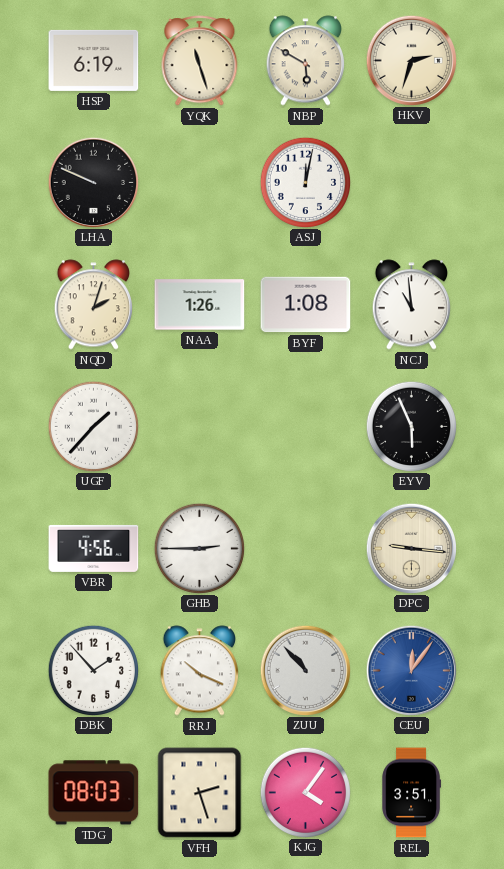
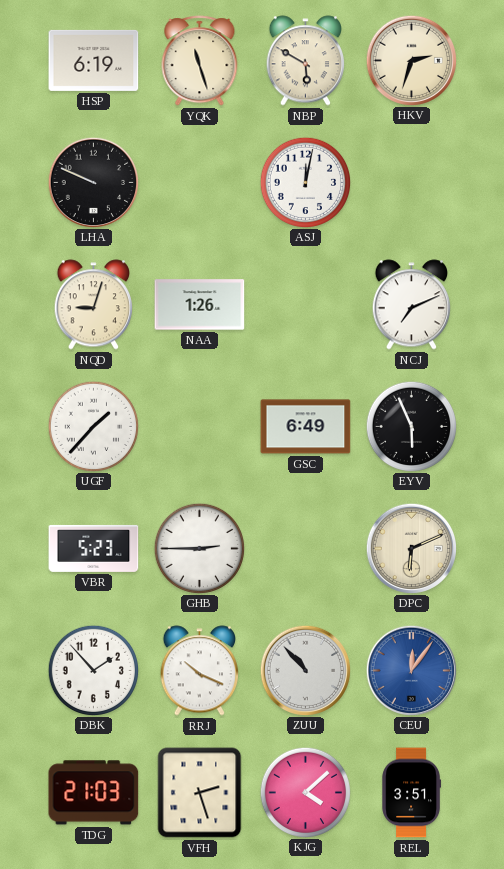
NQD: 2:03 -> 9:03 (93, 305)
BYF: 1:08 -> none (306, 305)
NCJ: 10:59 -> 7:11 (411, 305)
GSC: none -> 6:49 (306, 427)
VBR: 4:56 -> 5:23 (94, 548)
DPC: 9:16 -> 6:11 (411, 548)
TDG: 08:03 -> 21:03 (94, 793)
KJG: 4:06 -> 4:08 (305, 792)
